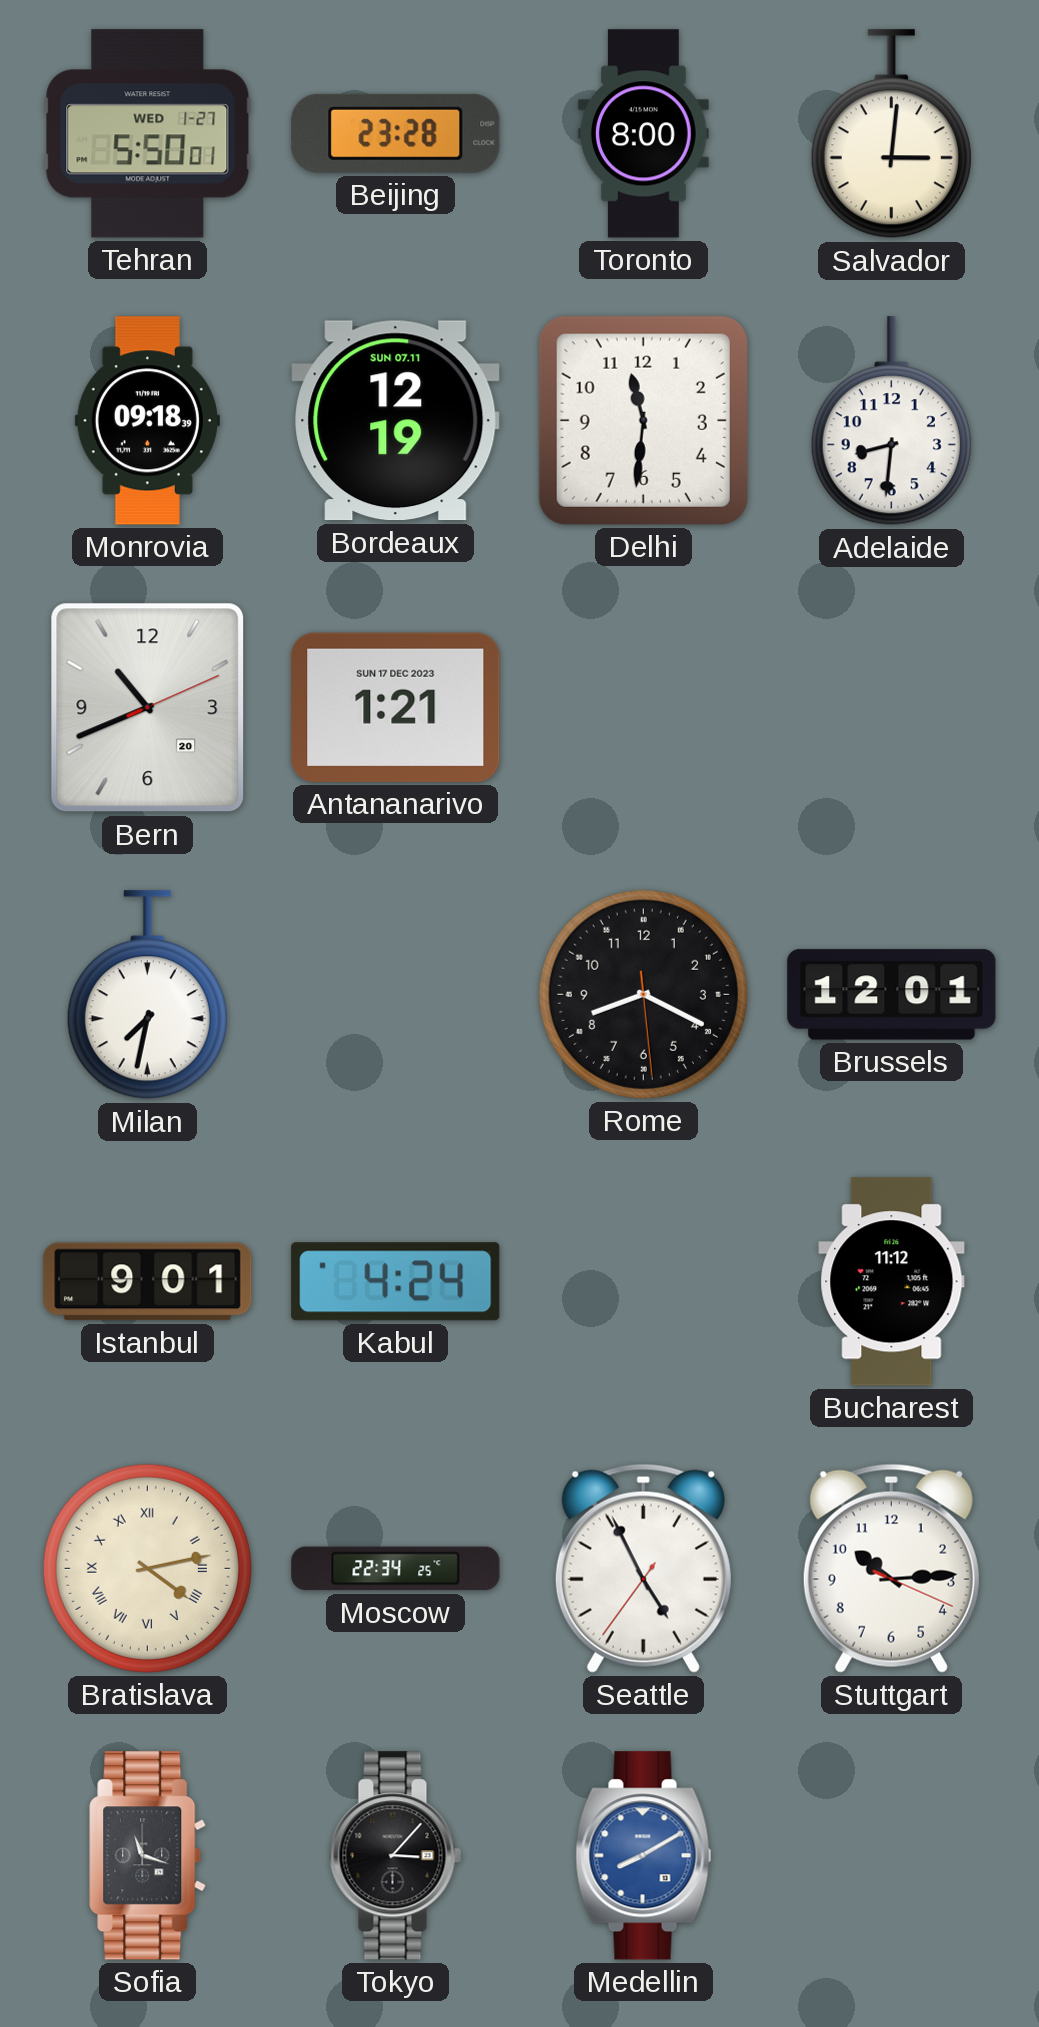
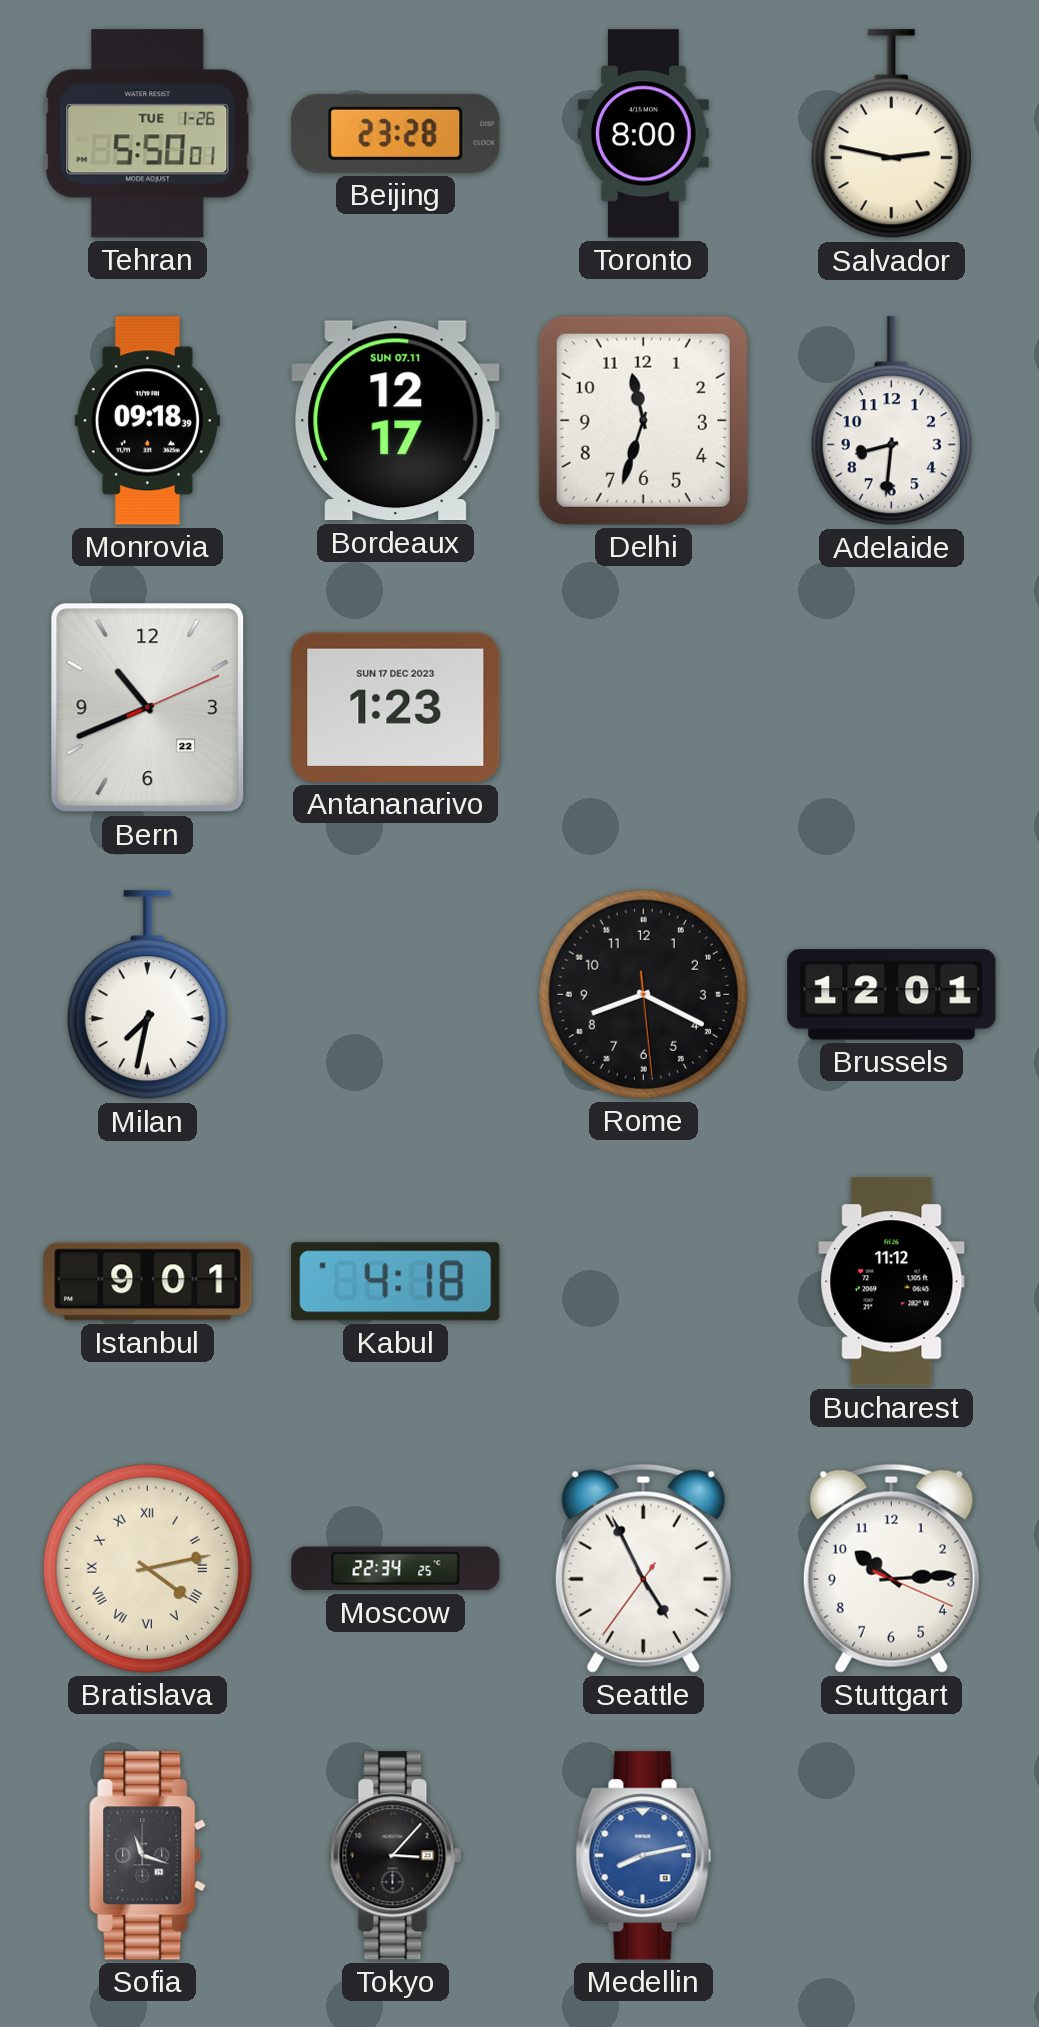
Tehran date: WED 1-27 -> TUE 1-26 (148, 134)
Salvador: 3:01 -> 2:47 (891, 134)
Bordeaux: 12:19 -> 12:17 (396, 421)
Delhi: 11:31 -> 11:33 (643, 420)
Bern date: 20 -> 22 (148, 708)
Antananarivo: 1:21 -> 1:23 (396, 707)
Kabul: 4:24 -> 4:18 (396, 1282)
Medellin: 8:10 -> 8:13 (644, 1856)
